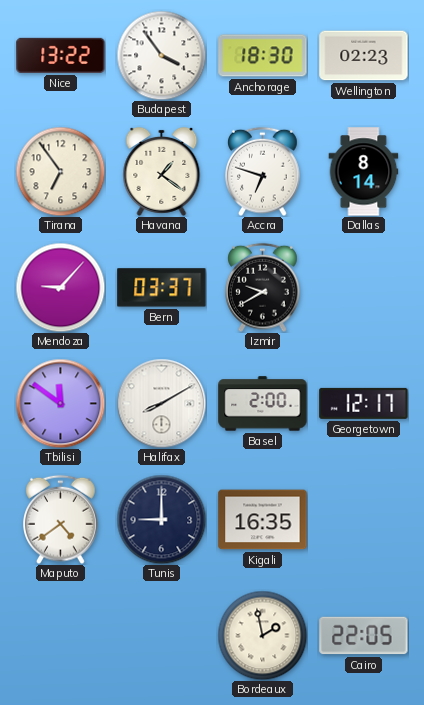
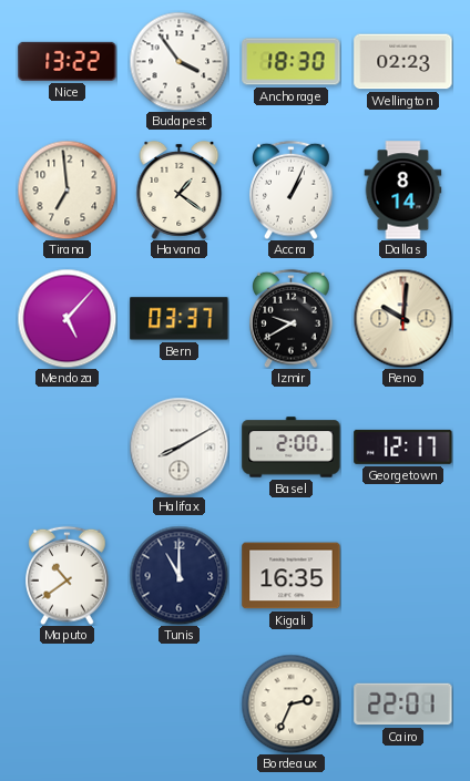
Tirana: 6:54 -> 6:59 (67, 189)
Accra: 6:48 -> 1:04 (292, 189)
Mendoza: 9:07 -> 5:07 (67, 318)
Reno: none -> 10:01 (402, 318)
Tbilisi: 11:51 -> none (60, 403)
Maputo: 4:39 -> 10:39 (68, 575)
Tunis: 9:00 -> 11:00 (178, 575)
Bordeaux: 1:58 -> 2:34 (290, 703)
Cairo: 22:05 -> 22:01 (403, 705)
